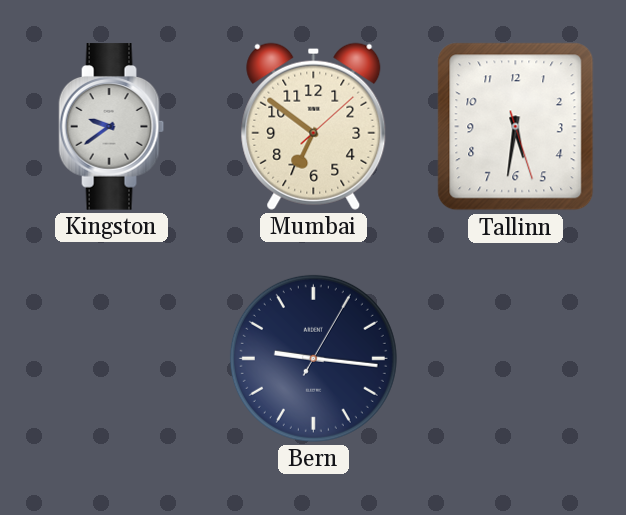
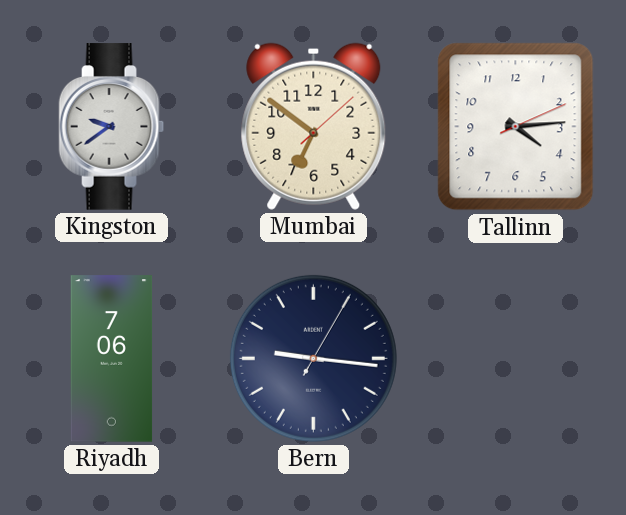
Tallinn: 5:31 -> 4:14 (516, 127)
Riyadh: none -> 7:06 (112, 359)
